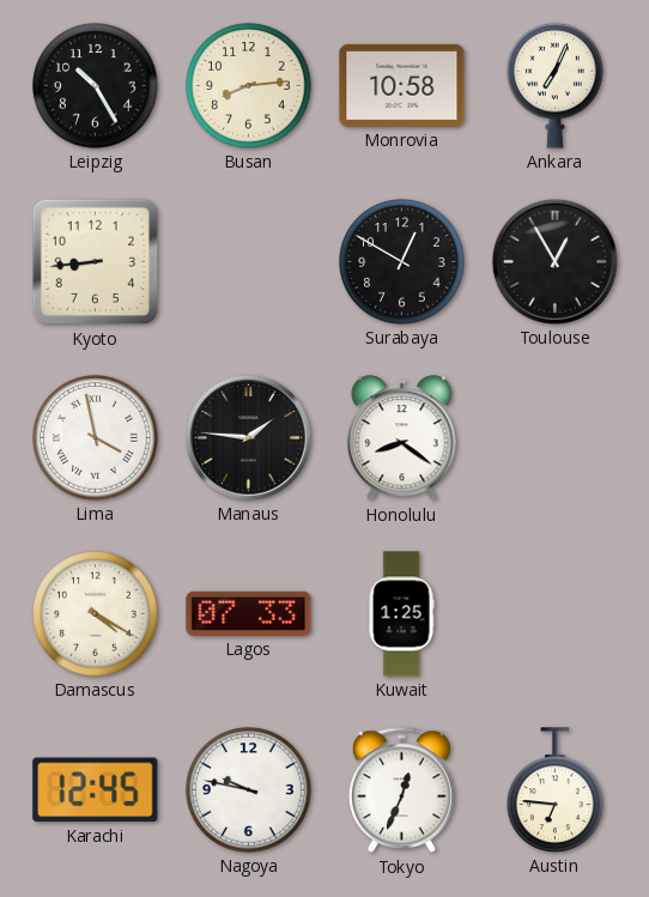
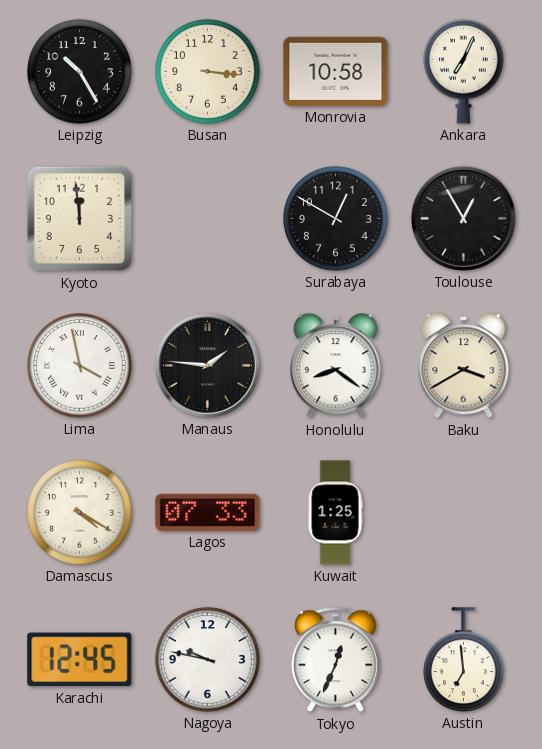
Busan: 8:14 -> 3:16 (208, 72)
Kyoto: 8:44 -> 11:59 (80, 219)
Baku: none -> 3:40 (464, 366)
Austin: 6:46 -> 6:59 (464, 660)
